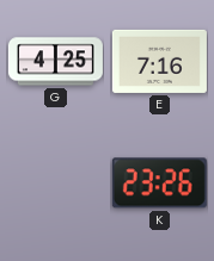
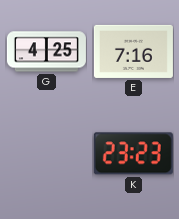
K: 23:26 -> 23:23 (133, 154)
